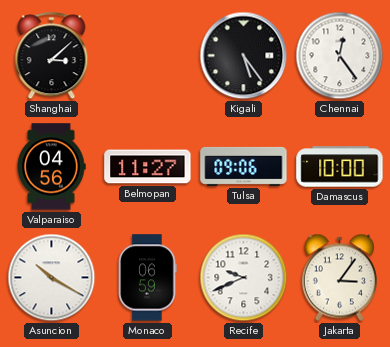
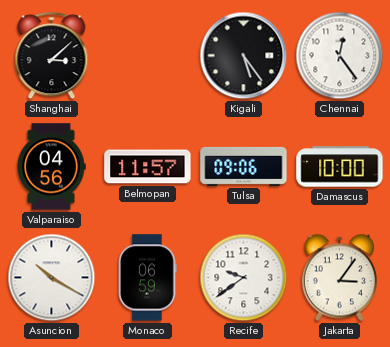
Belmopan: 11:27 -> 11:57 (148, 167)
Recife: 9:41 -> 9:39 (244, 278)
